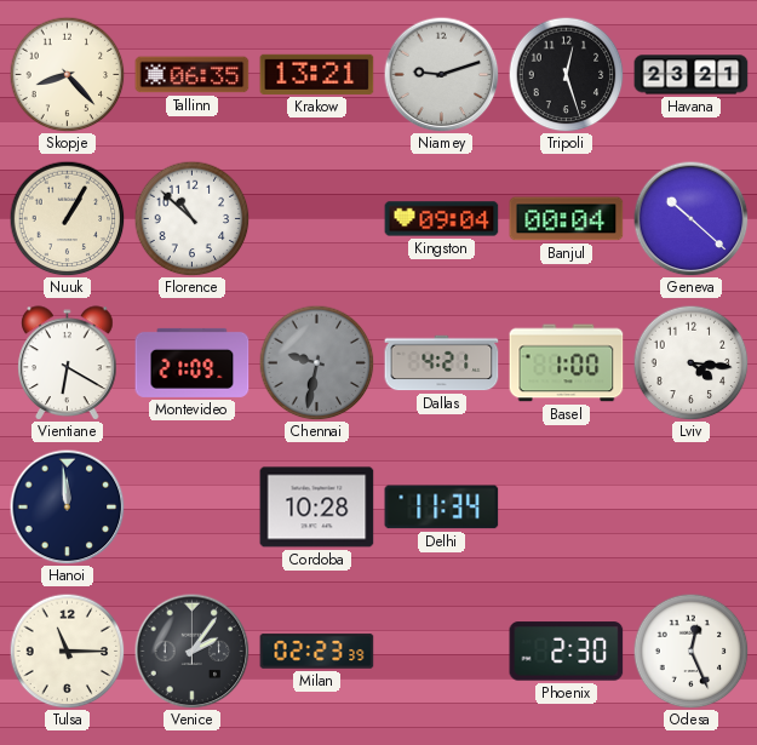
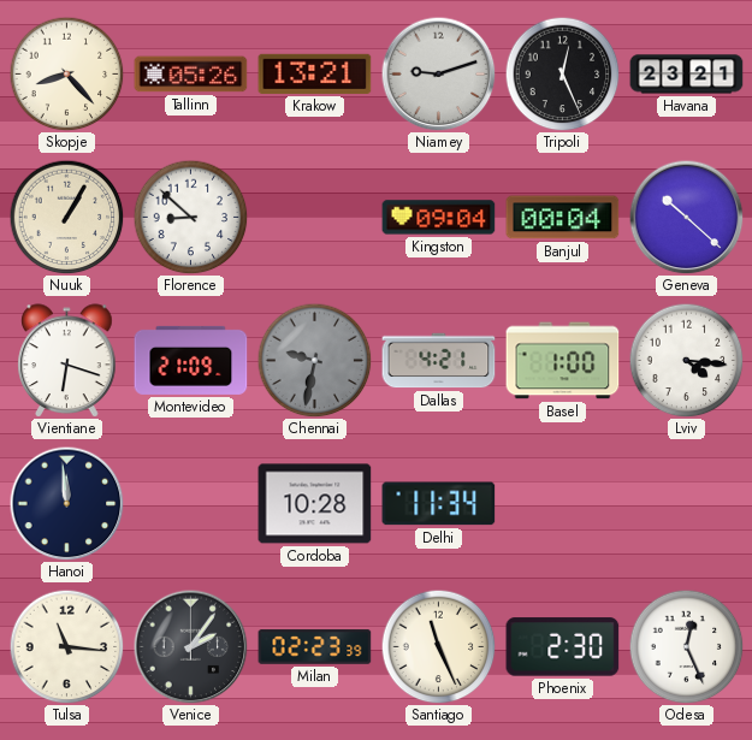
Tallinn: 06:35 -> 05:26 (191, 75)
Tripoli: 12:27 -> 12:26 (562, 73)
Florence: 10:52 -> 8:52 (190, 217)
Vientiane: 6:20 -> 6:18 (67, 361)
Tulsa: 11:15 -> 11:16 (66, 646)
Santiago: none -> 11:26 (438, 646)
